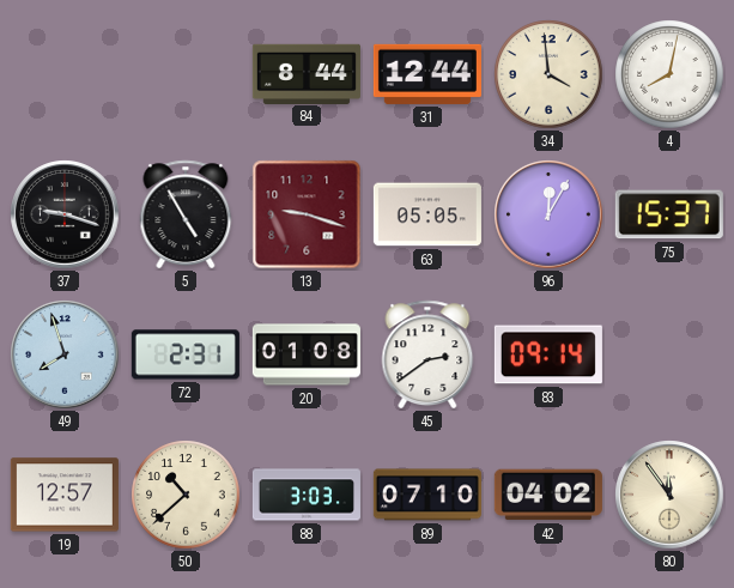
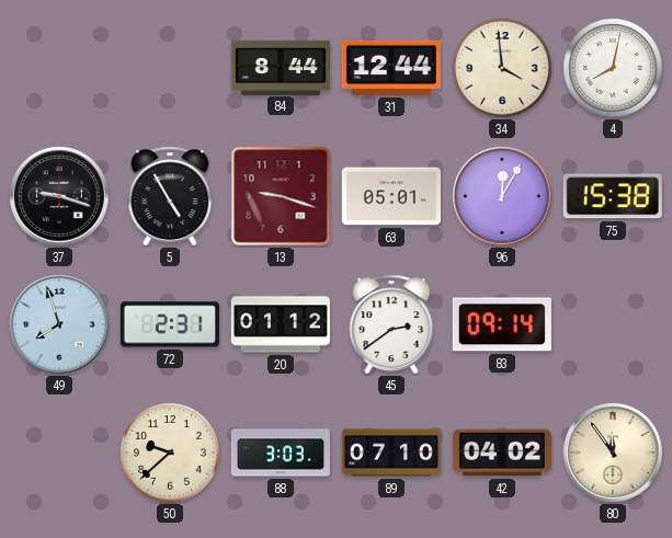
63: 05:05 -> 05:01 (391, 196)
75: 15:37 -> 15:38 (613, 196)
20: 01:08 -> 01:12 (281, 324)
19: 12:57 -> none (65, 495)
50: 10:38 -> 9:38 (170, 453)
